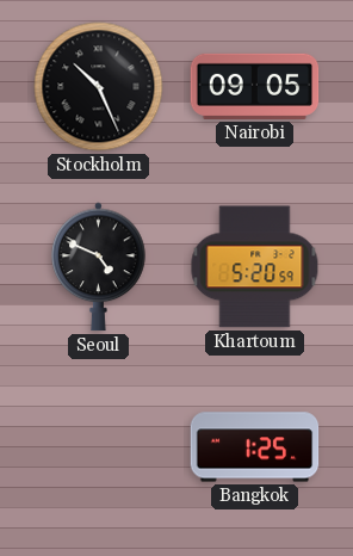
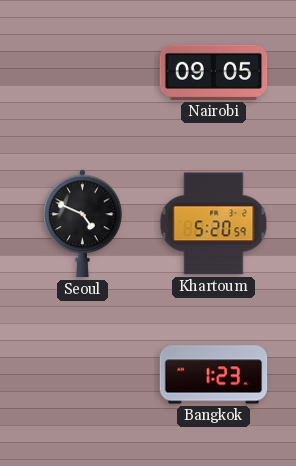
Stockholm: 10:26 -> none (99, 87)
Bangkok: 1:25 -> 1:23 (214, 375)
